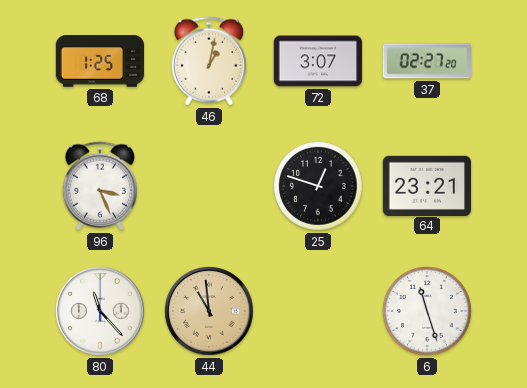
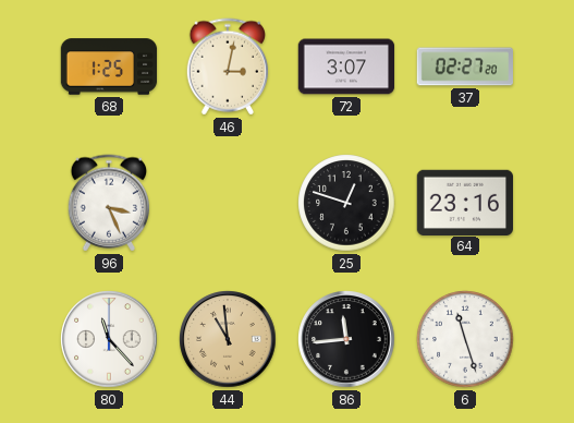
46: 1:02 -> 3:02 (228, 67)
64: 23:21 -> 23:16 (464, 202)
86: none -> 11:44 (346, 339)
